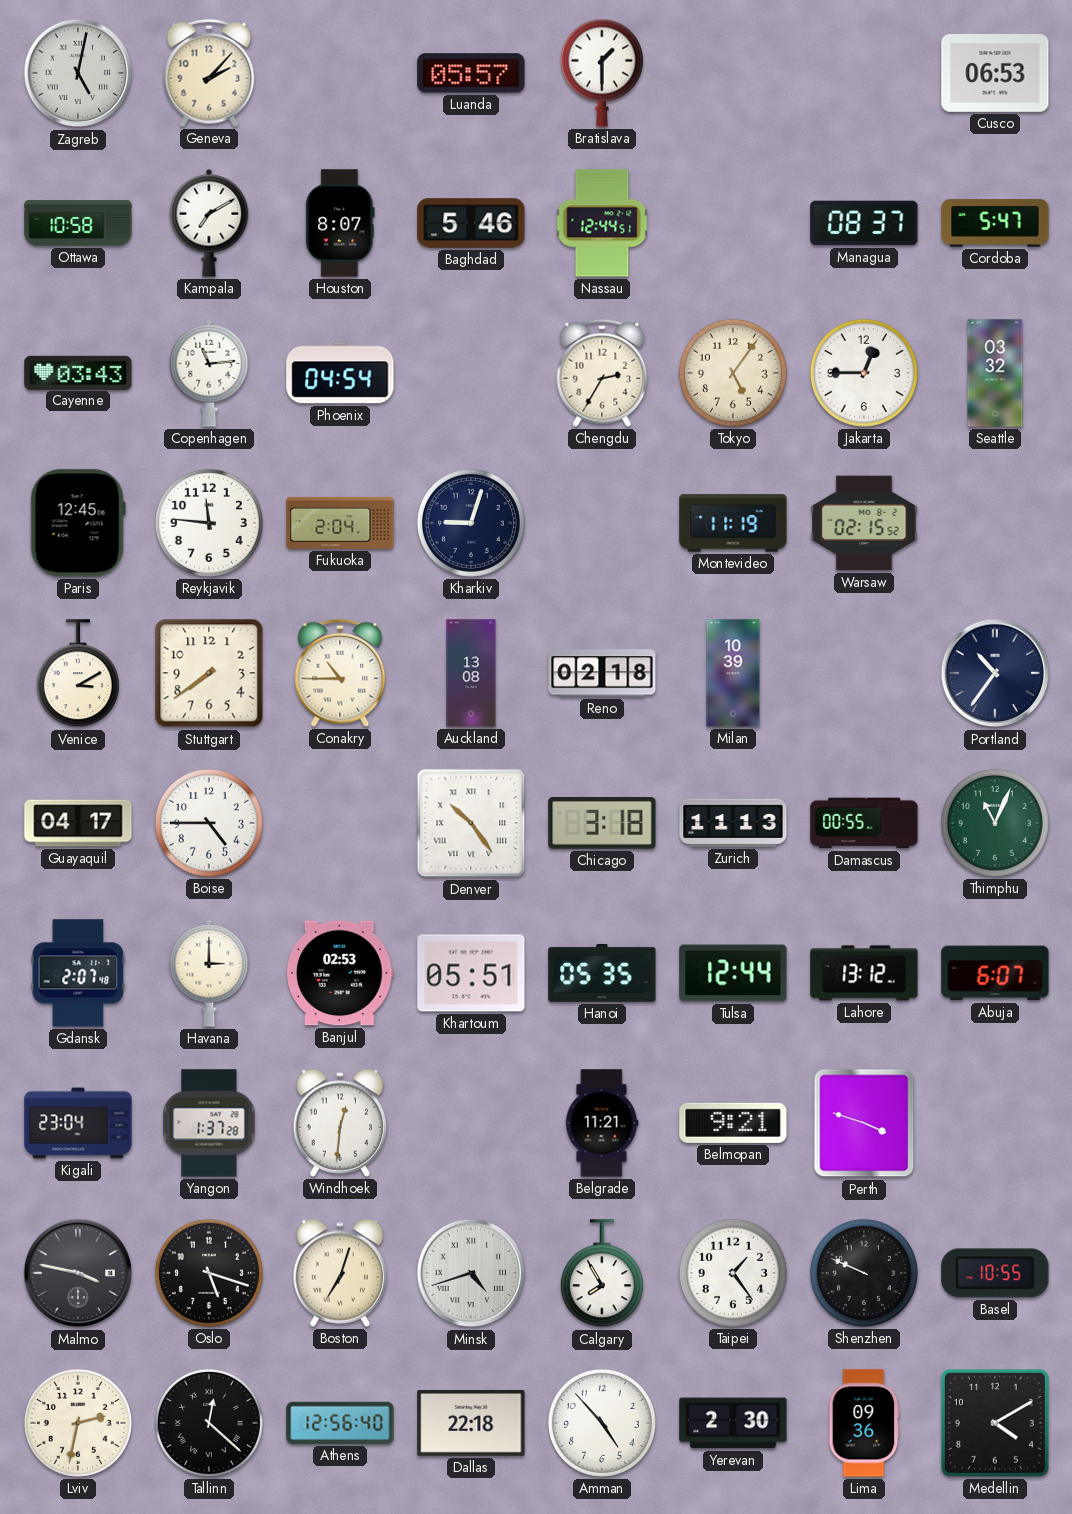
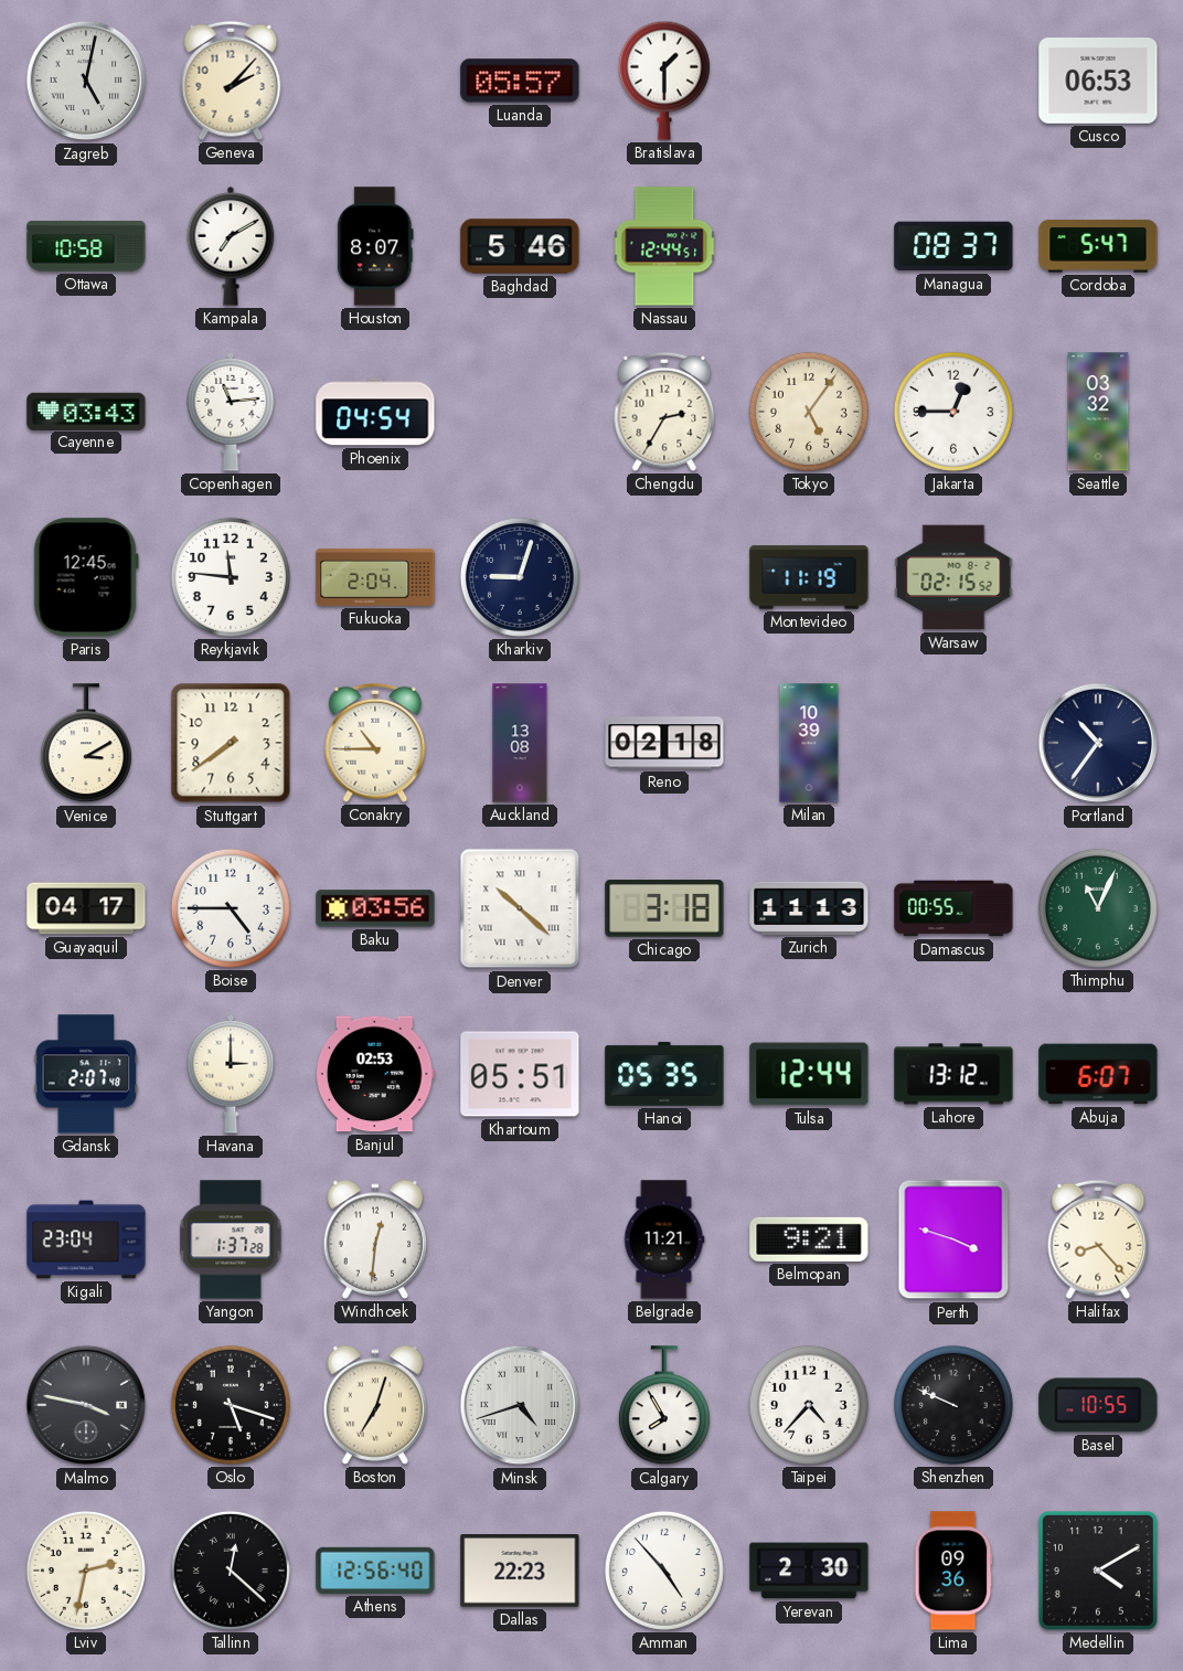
Baku: none -> 03:56 (375, 908)
Denver: 10:24 -> 10:22 (520, 908)
Halifax: none -> 8:23 (1098, 1239)
Taipei: 1:24 -> 4:37 (809, 1405)
Dallas: 22:18 -> 22:23 (520, 1572)
